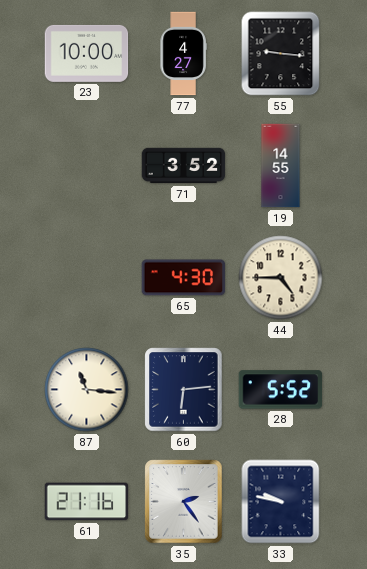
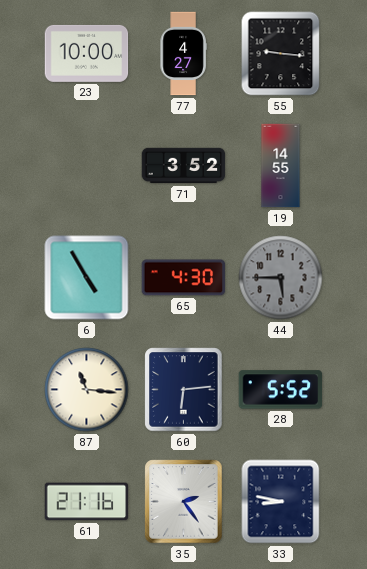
6: none -> 4:55 (87, 278)
44: 4:45 -> 5:45 (281, 278)
44 dial: cream -> grey (281, 278)
33: 9:47 -> 8:47 (281, 502)
